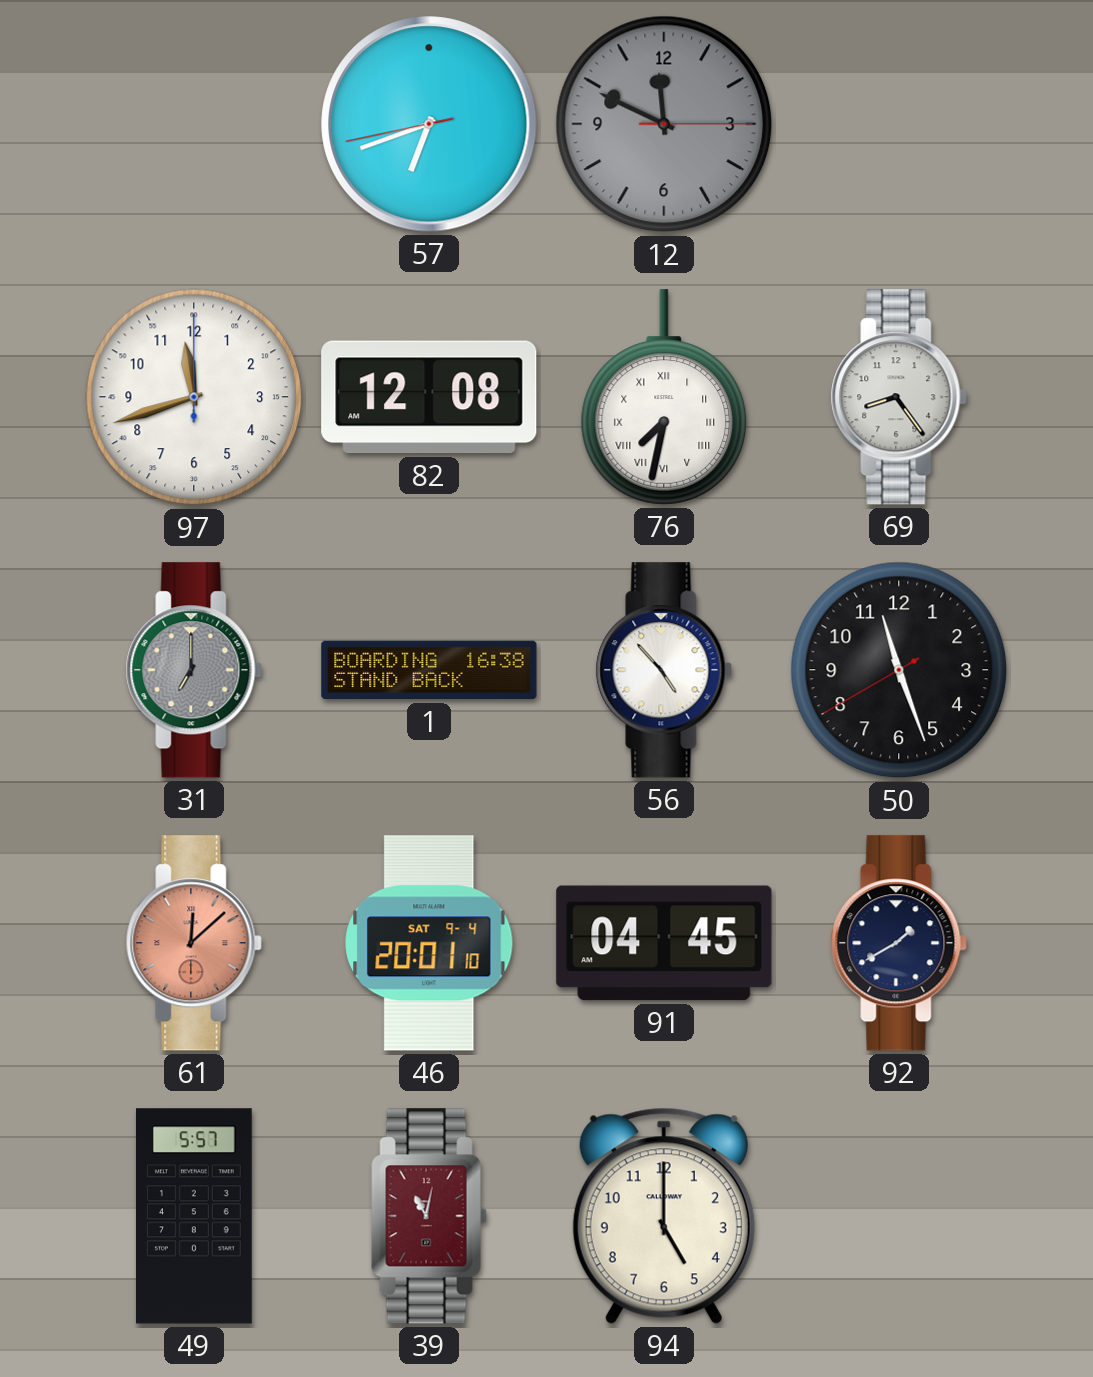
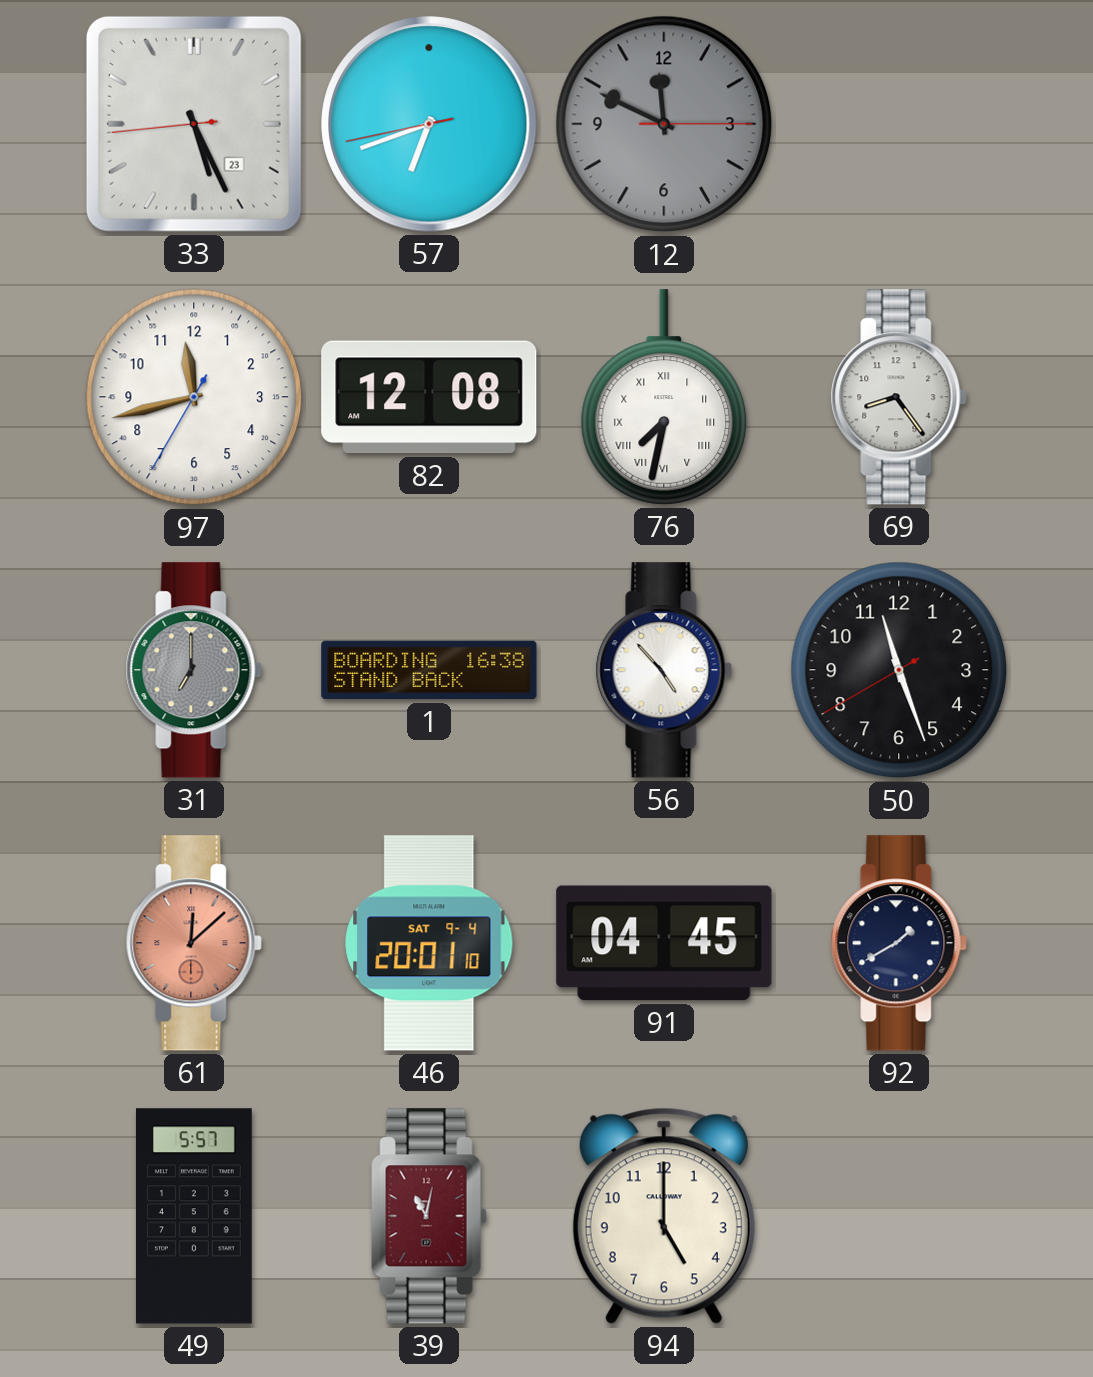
33: none -> 5:25 (194, 124)
97: 11:42:00 -> 11:42:35 (194, 397)
